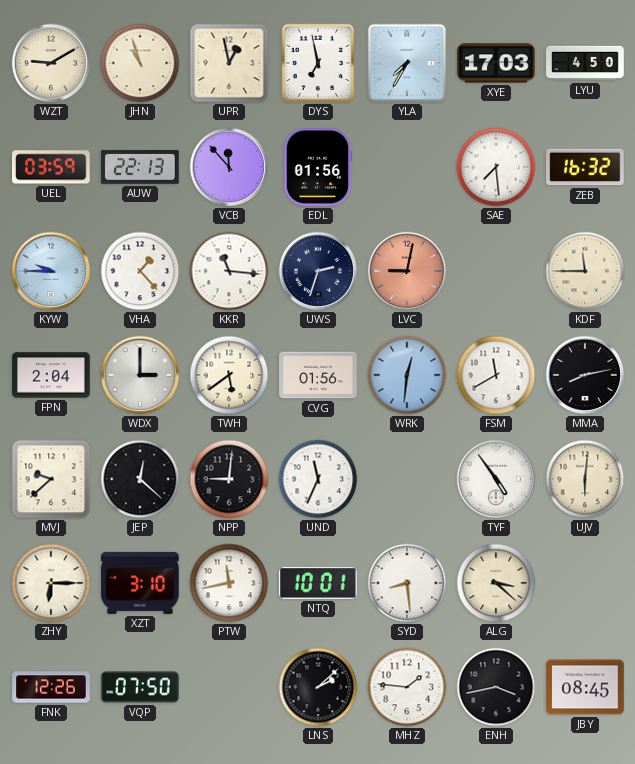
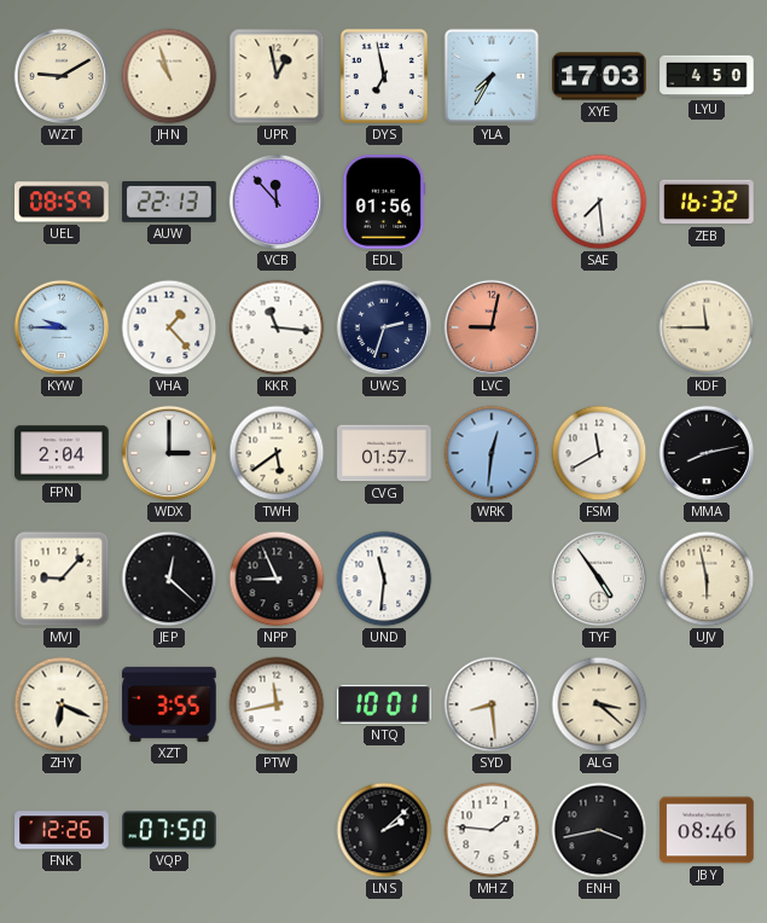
UEL: 03:59 -> 08:59 (62, 202)
CVG: 01:56 -> 01:57 (384, 453)
MVJ: 9:38 -> 9:07 (62, 579)
NPP: 9:01 -> 8:56 (277, 579)
UND: 11:34 -> 11:31 (384, 579)
UJV: 6:01 -> 5:58 (707, 579)
ZHY: 6:15 -> 6:19 (62, 704)
XZT: 3:10 -> 3:55 (169, 704)
JBY: 08:45 -> 08:46 (707, 830)
